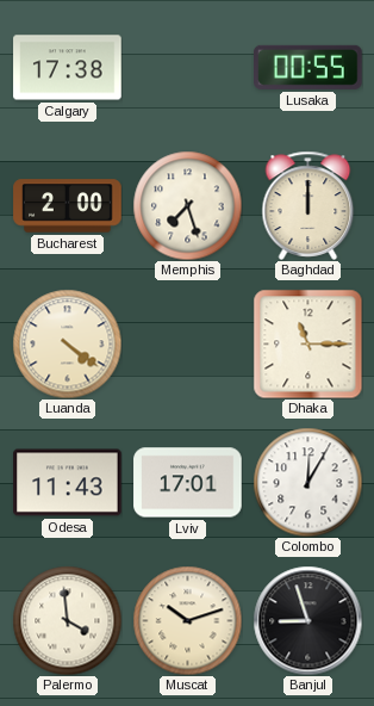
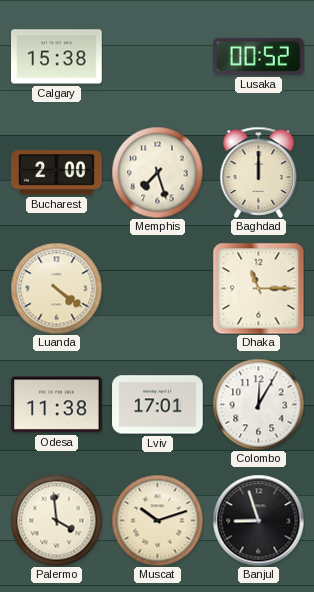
Calgary: 17:38 -> 15:38 (57, 57)
Lusaka: 00:55 -> 00:52 (259, 56)
Odesa: 11:43 -> 11:38 (57, 405)
